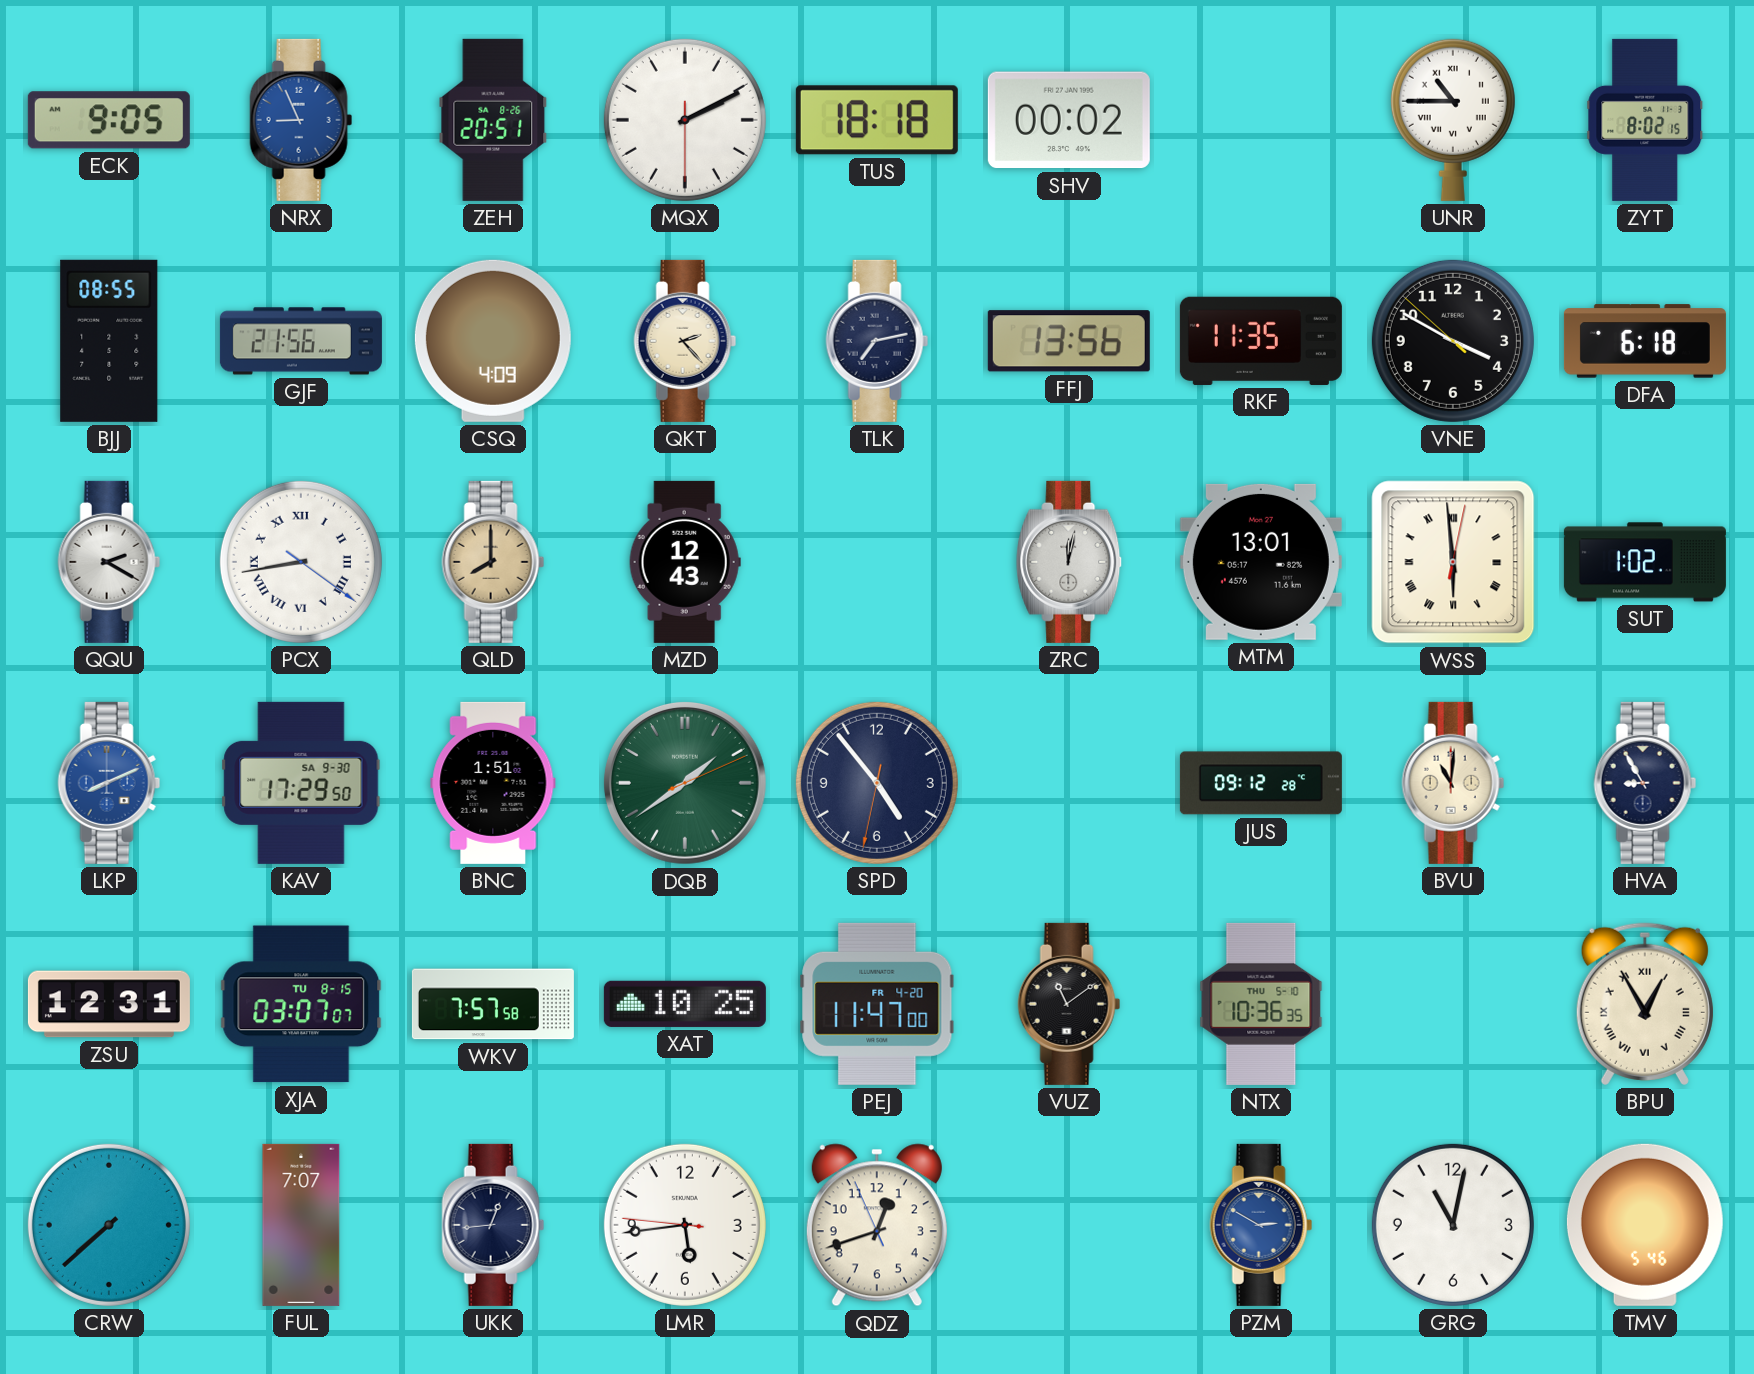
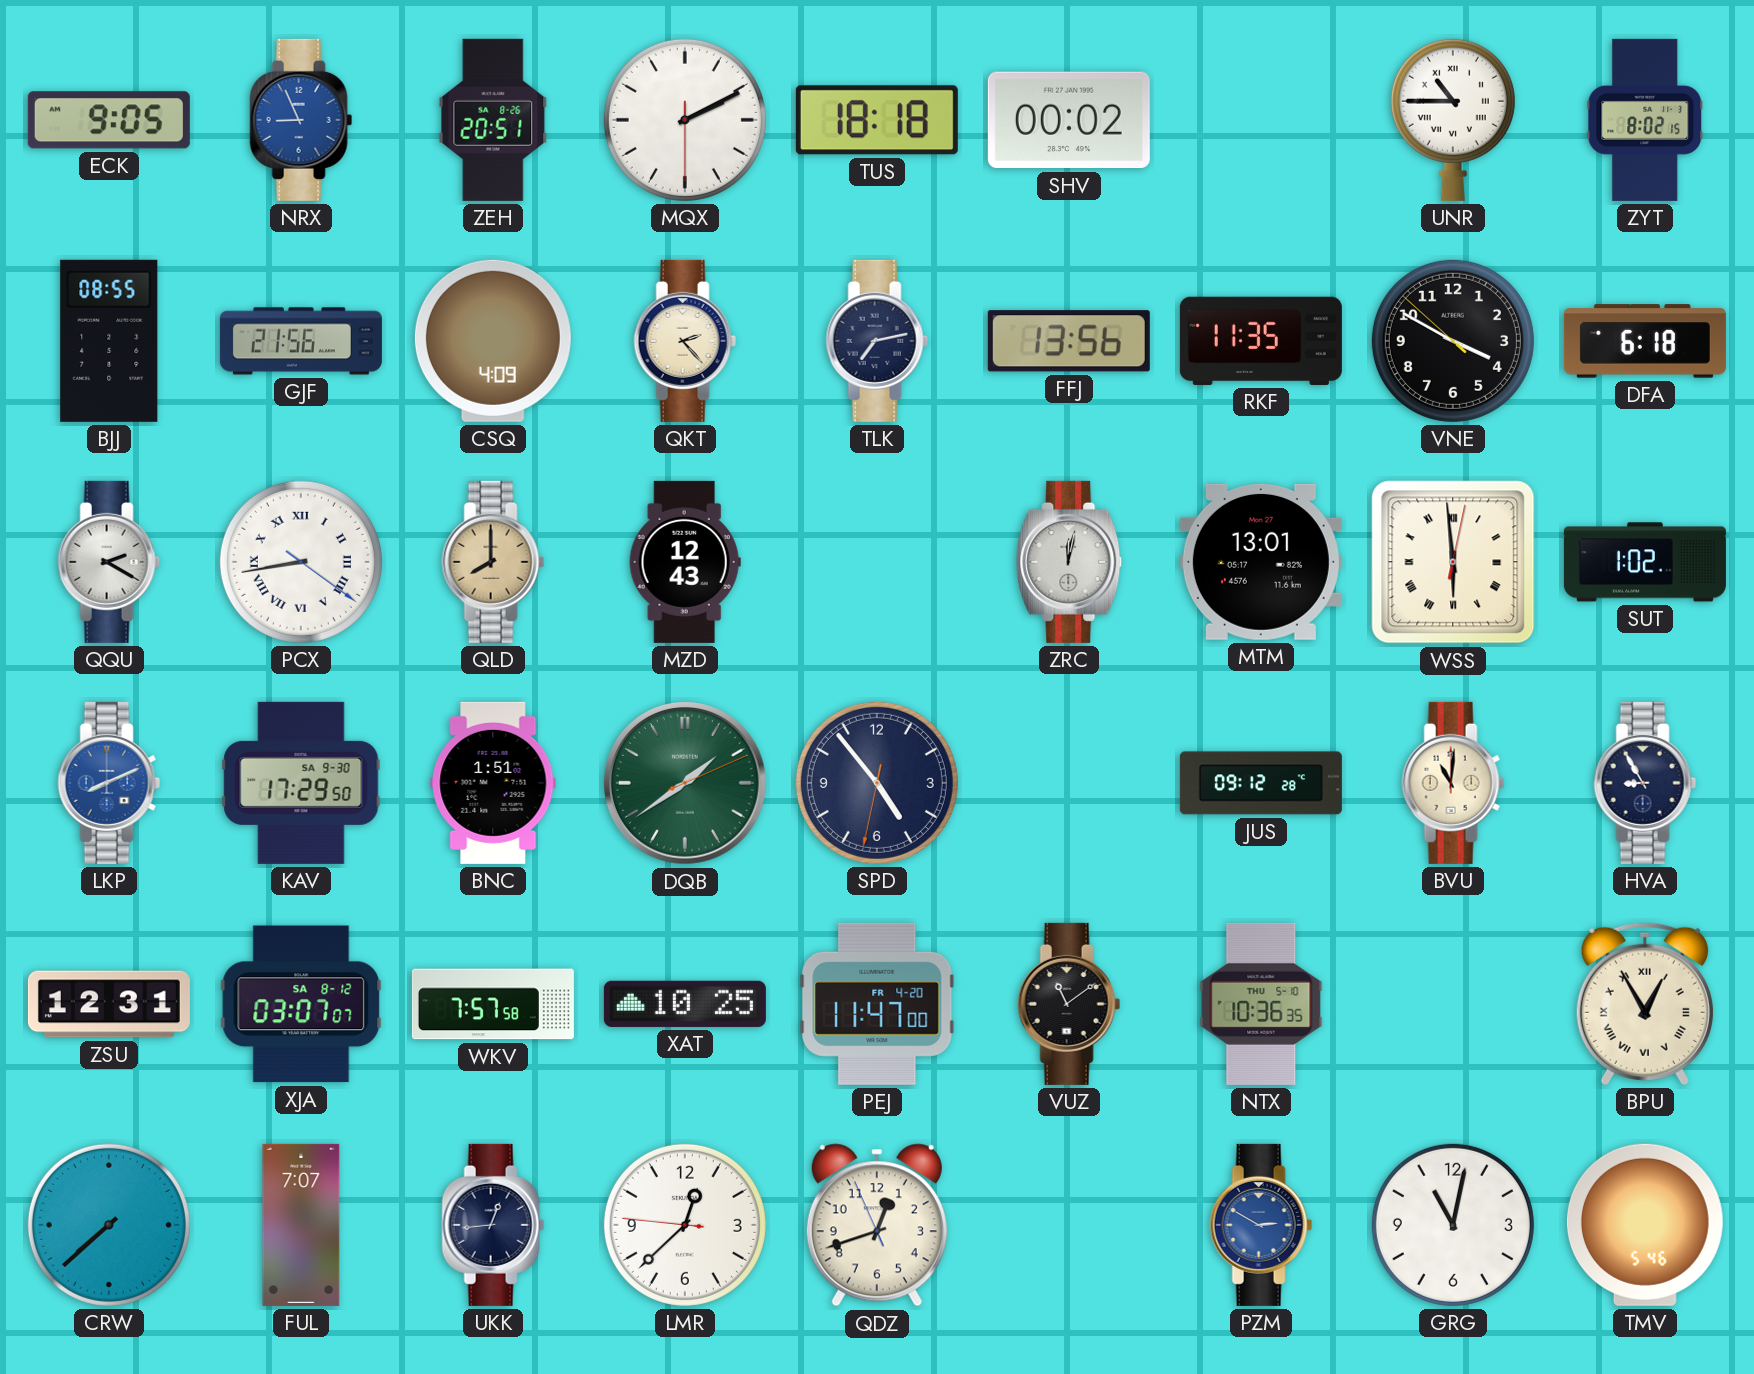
XJA date: TU 8-15 -> SA 8-12 (301, 1004)
LMR: 5:43 -> 12:37 (685, 1225)
